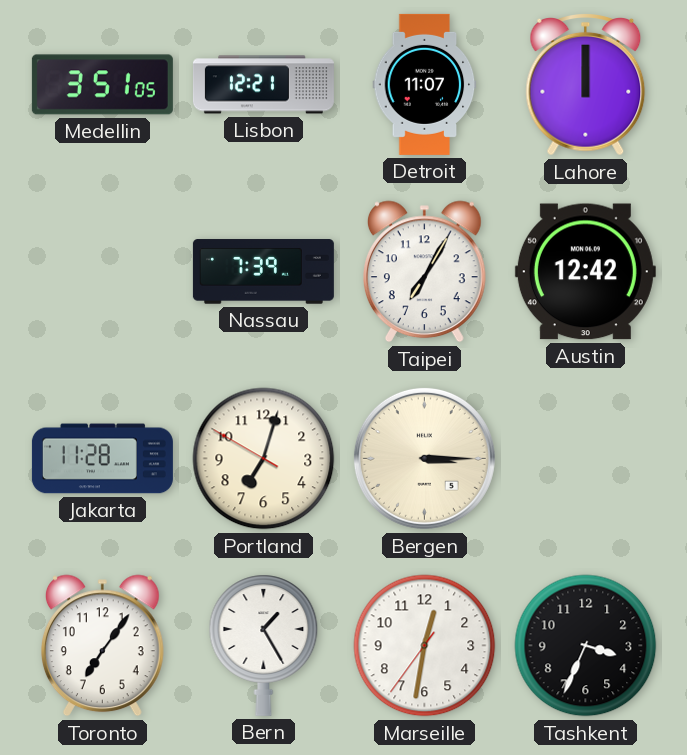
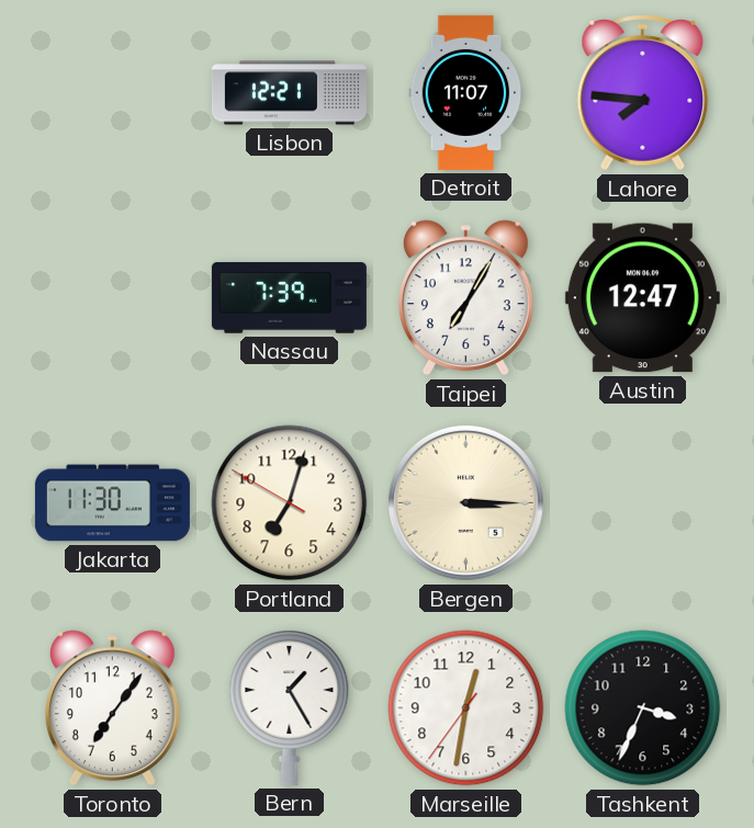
Medellin: 3:51 -> none (102, 85)
Lahore: 12:00 -> 7:46 (643, 93)
Austin: 12:42 -> 12:47 (642, 298)
Jakarta: 11:28 -> 11:30 (112, 503)
